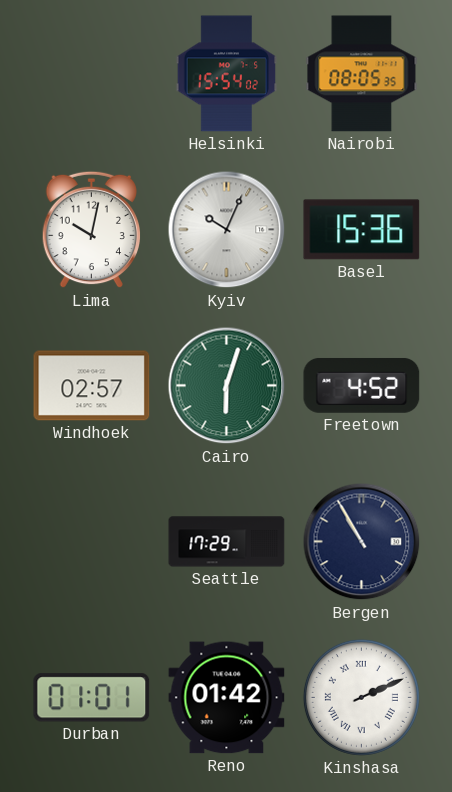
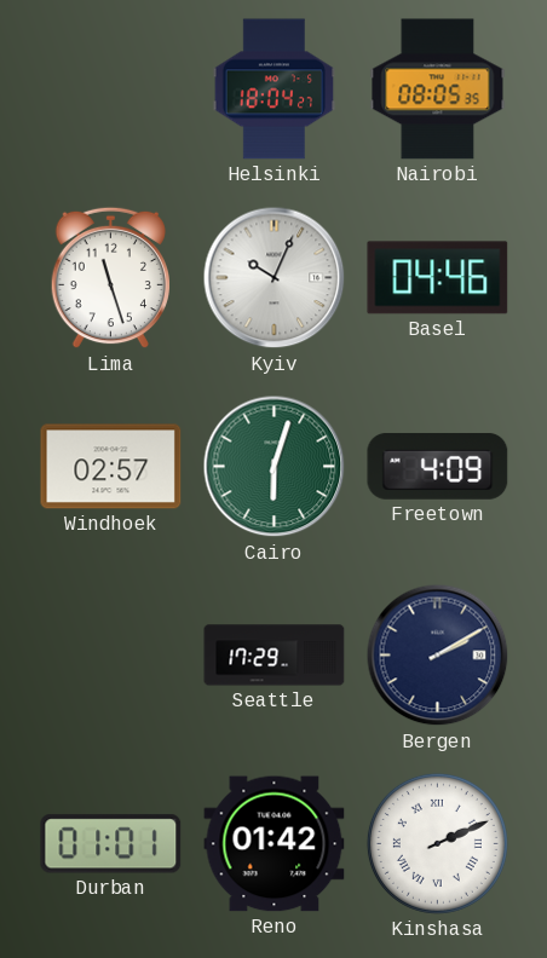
Helsinki: 15:54 -> 18:04 (275, 90)
Lima: 10:02 -> 11:27 (110, 278)
Basel: 15:36 -> 04:46 (438, 278)
Freetown: 4:52 -> 4:09 (438, 466)
Bergen: 10:55 -> 2:10 (438, 656)
